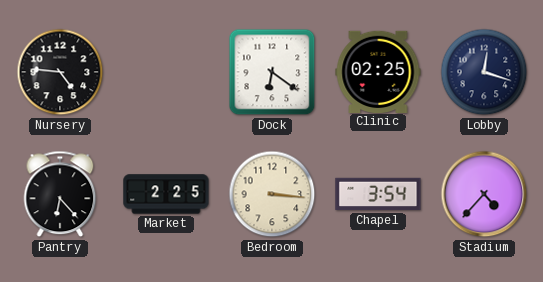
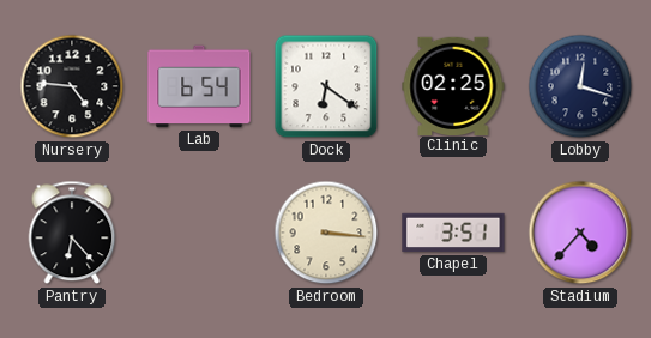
Lab: none -> 6:54 (199, 86)
Market: 2:25 -> none (166, 194)
Chapel: 3:54 -> 3:51 (453, 233)
